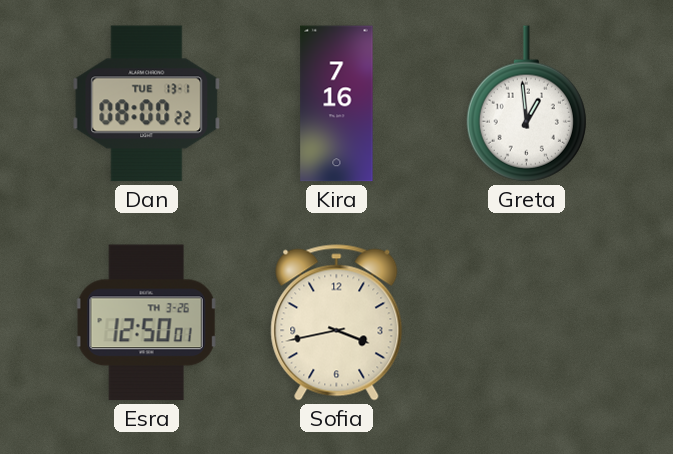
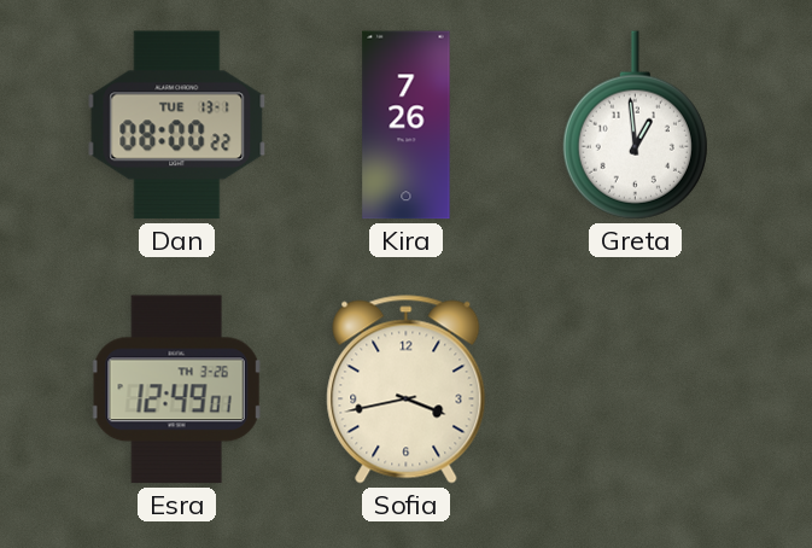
Kira: 7:16 -> 7:26 (407, 126)
Esra: 12:50 -> 12:49 (176, 390)
